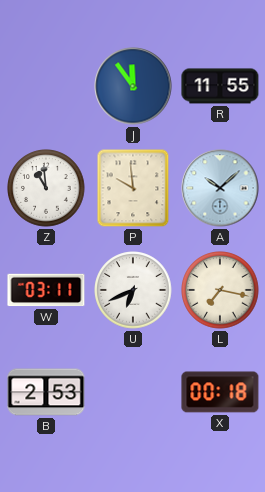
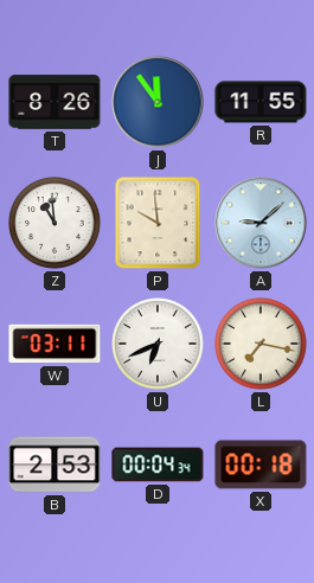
T: none -> 8:26 (55, 102)
A: 10:08 -> 9:08 (261, 223)
D: none -> 00:04 (158, 465)
